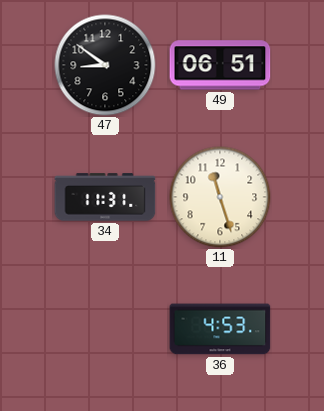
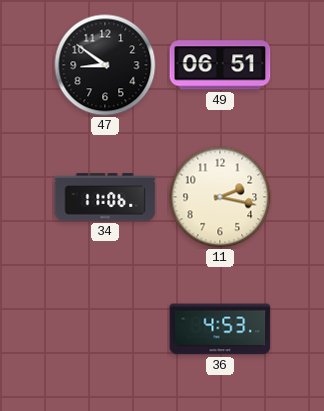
34: 11:31 -> 11:06 (105, 197)
11: 11:27 -> 2:17 (220, 197)
